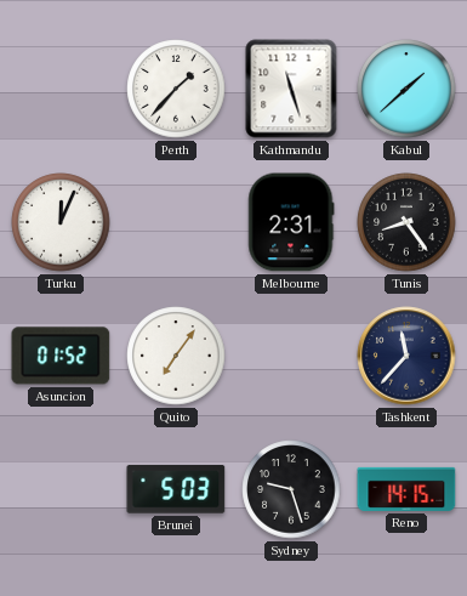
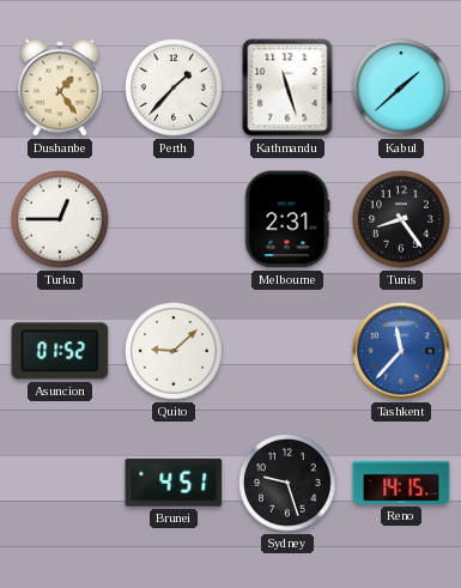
Dushanbe: none -> 1:24 (61, 87)
Turku: 12:04 -> 12:45 (60, 219)
Quito: 7:06 -> 9:08 (174, 351)
Tashkent dial: navy -> blue (401, 351)
Brunei: 5:03 -> 4:51 (174, 483)
